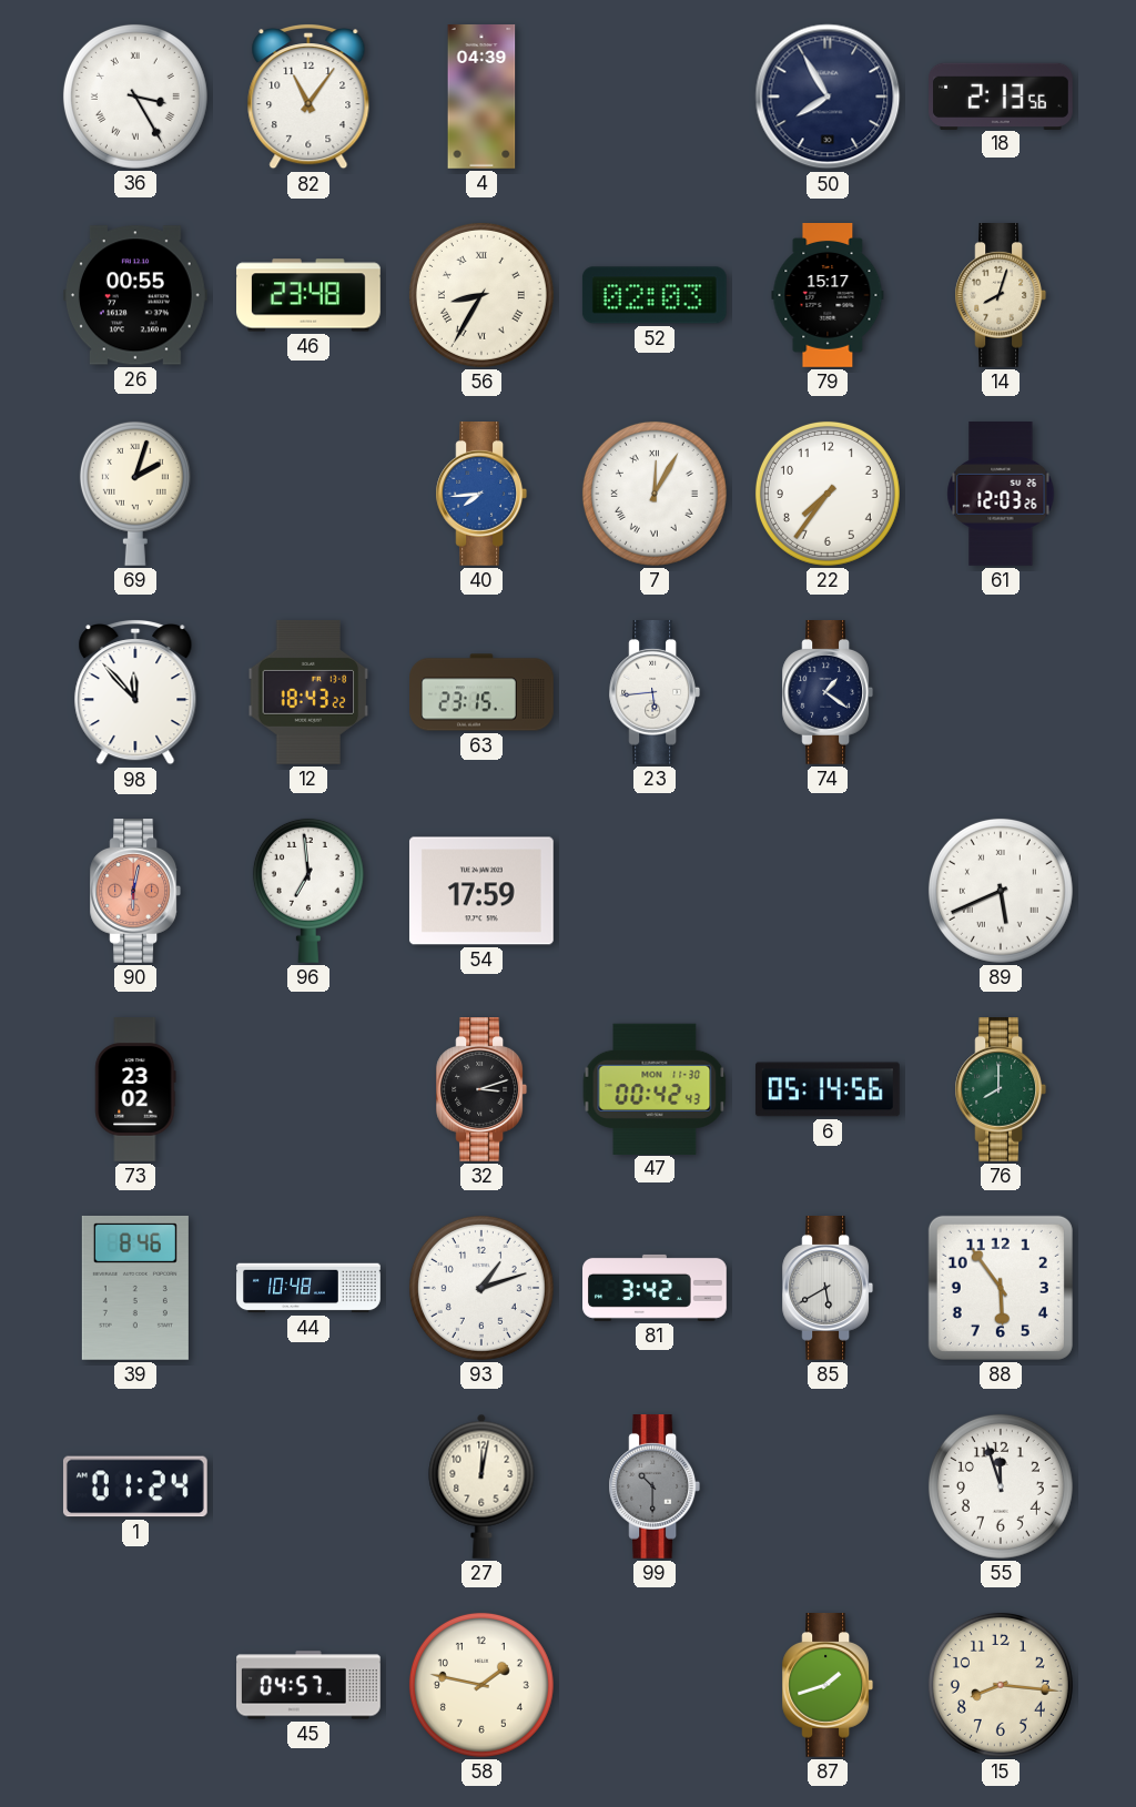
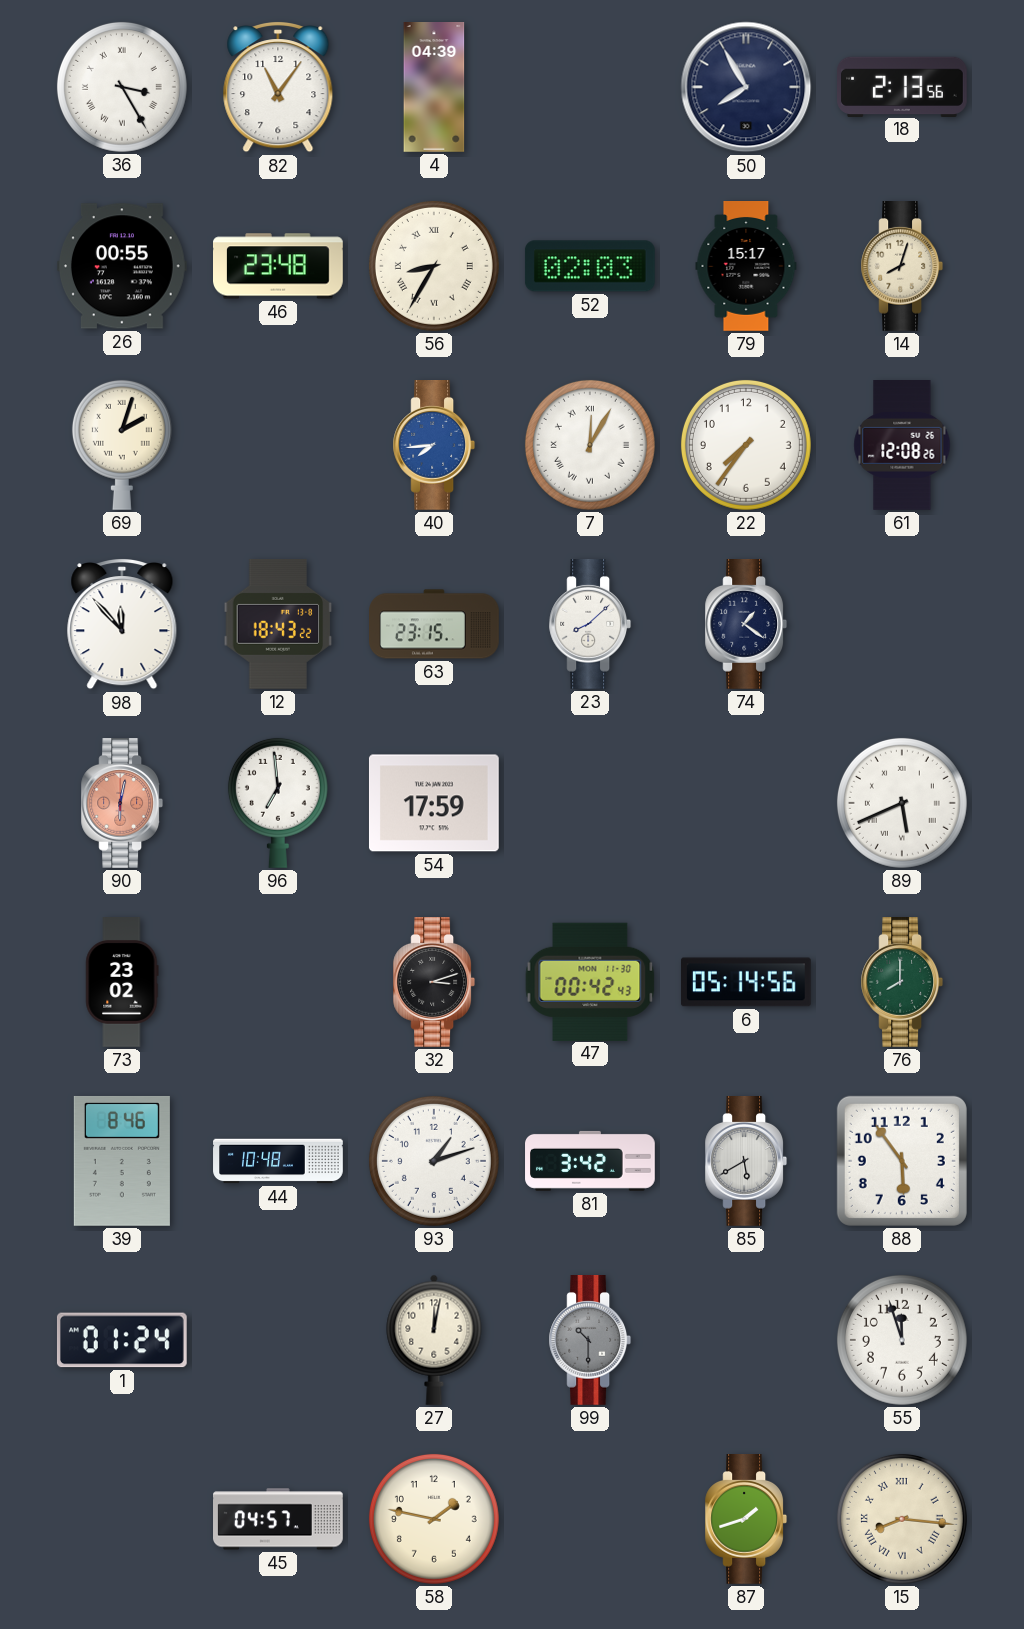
61: 12:03 -> 12:08 (902, 446)
23: 5:44 -> 8:08 (590, 625)
15 numerals: Arabic -> Roman (902, 1519)
